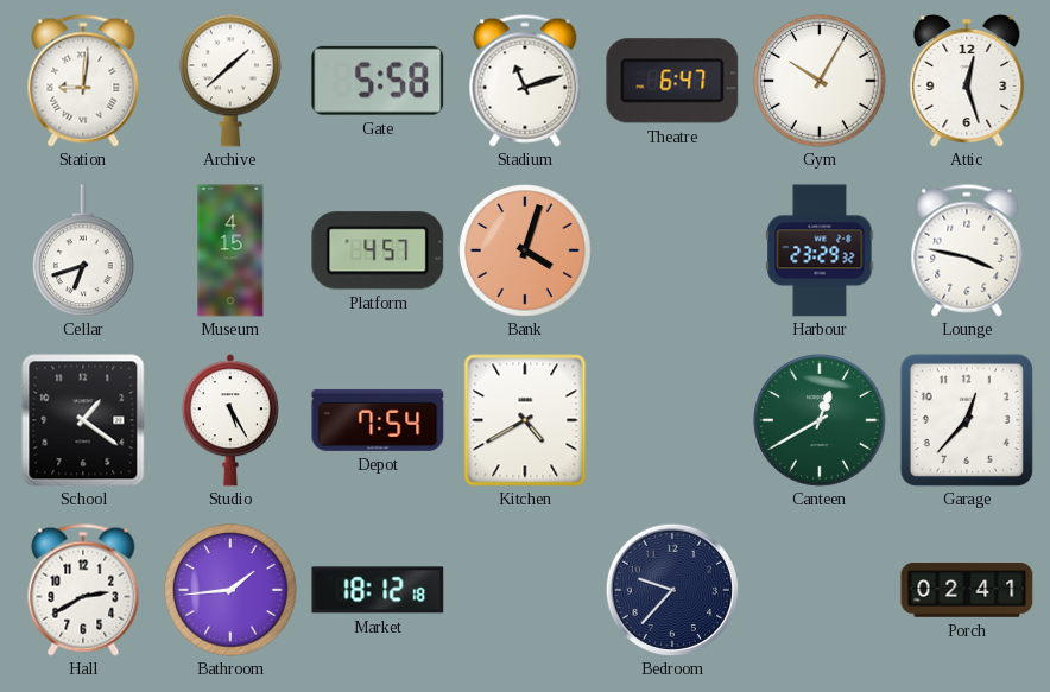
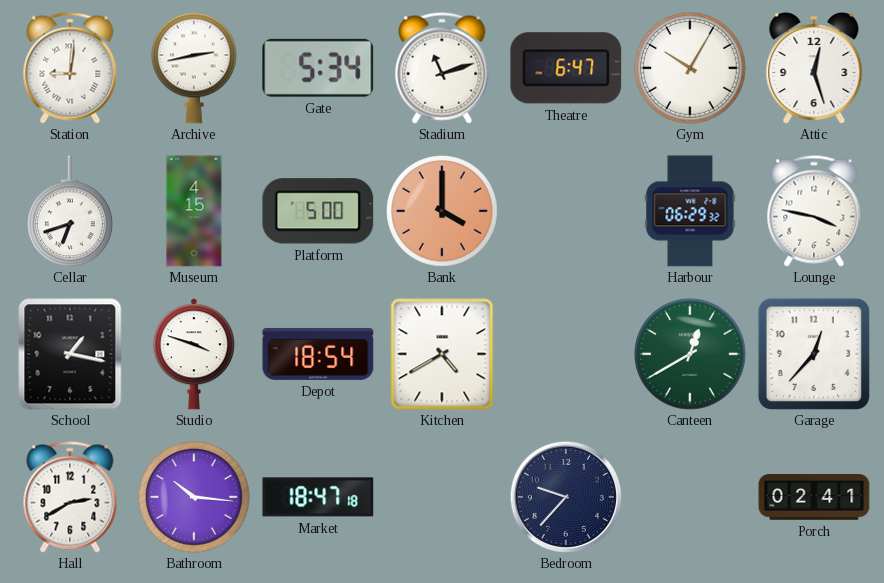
Archive: 1:38 -> 2:43 (195, 68)
Gate: 5:58 -> 5:34 (318, 68)
Platform: 4:57 -> 5:00 (318, 211)
Bank: 4:03 -> 4:00 (442, 211)
Harbour: 23:29 -> 06:29 (690, 211)
School: 1:21 -> 1:17 (70, 354)
Studio: 5:25 -> 3:48 (194, 354)
Depot: 7:54 -> 18:54 (318, 354)
Bathroom: 1:44 -> 10:16 (194, 497)
Market: 18:12 -> 18:47 (318, 497)
